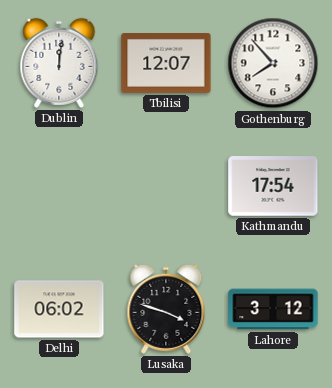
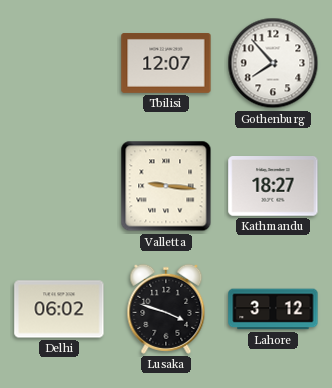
Dublin: 12:01 -> none (59, 63)
Valletta: none -> 9:16 (166, 186)
Kathmandu: 17:54 -> 18:27 (273, 187)
